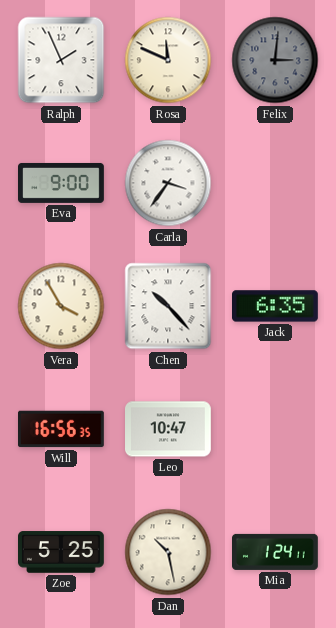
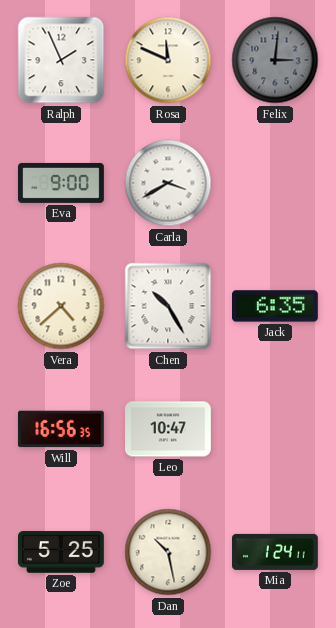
Carla: 3:36 -> 3:40 (168, 183)
Vera: 3:55 -> 4:38 (61, 306)
Chen: 10:23 -> 10:25 (168, 306)
